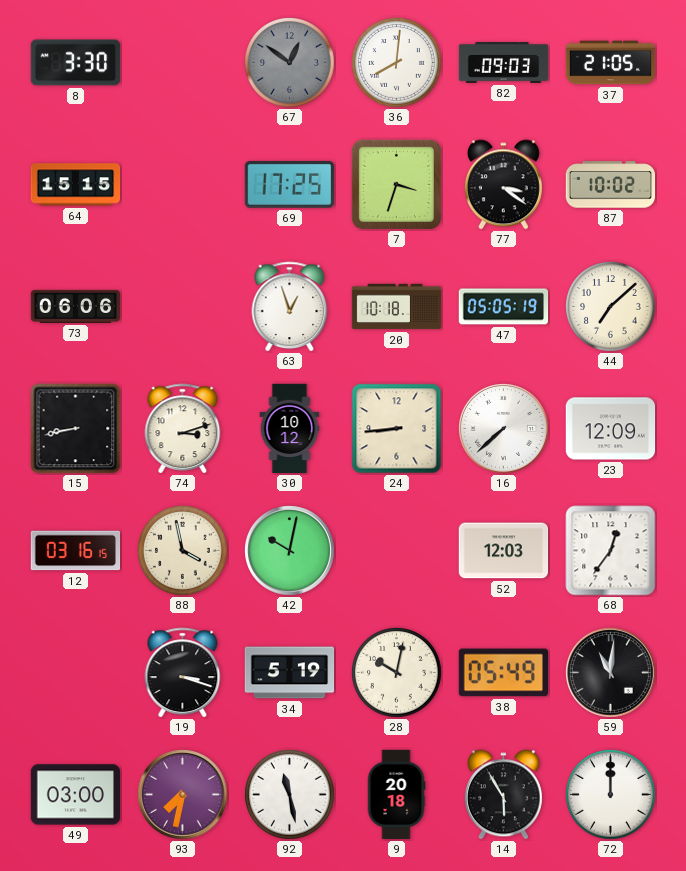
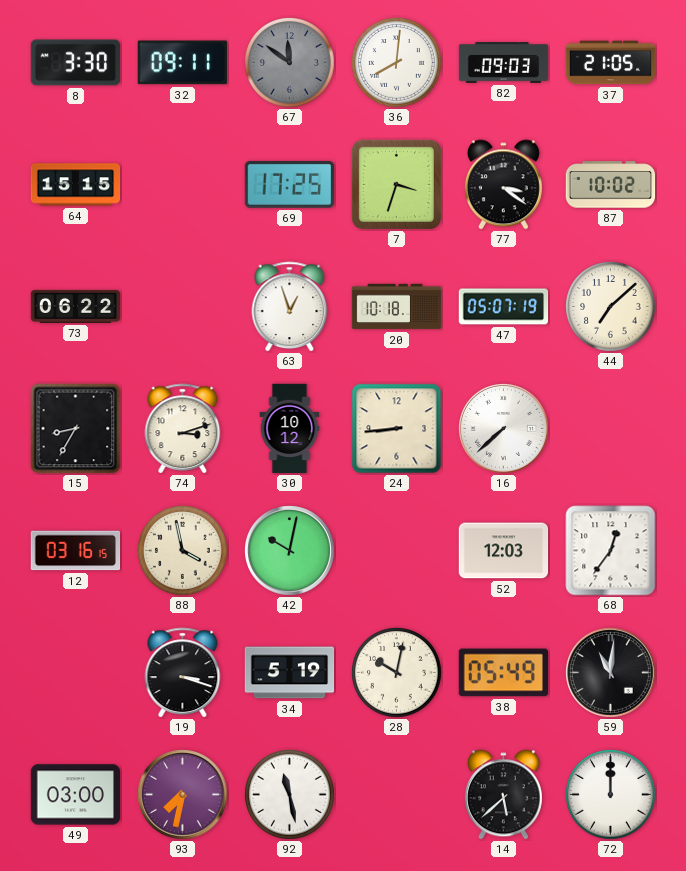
32: none -> 09:11 (182, 63)
67: 12:51 -> 11:51 (290, 63)
73: 06:06 -> 06:22 (76, 306)
47: 05:05 -> 05:07 (504, 307)
15: 8:43 -> 8:35 (76, 429)
23: 12:09 -> none (611, 429)
9: 20:18 -> none (396, 795)
14: 5:55 -> 5:38 (503, 795)
